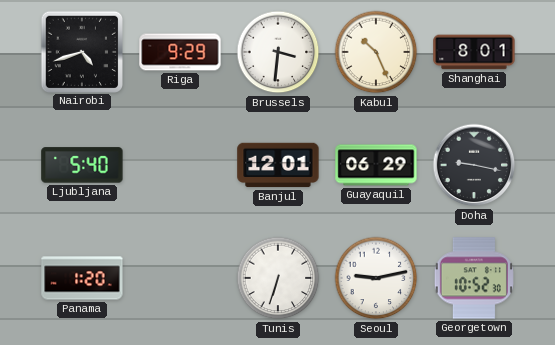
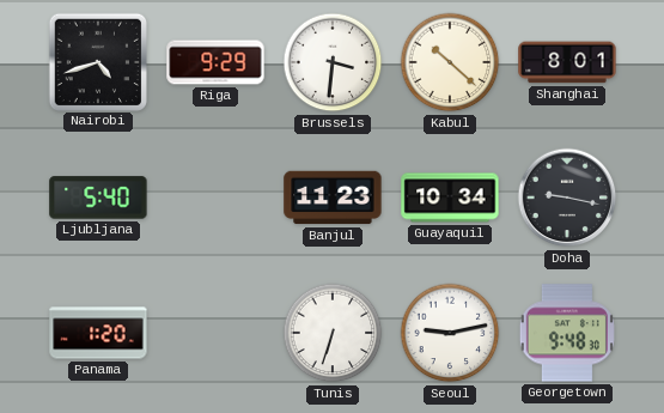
Kabul: 10:26 -> 10:22 (450, 62)
Banjul: 12:01 -> 11:23 (333, 198)
Guayaquil: 06:29 -> 10:34 (450, 198)
Georgetown: 10:52 -> 9:48 (567, 333)
